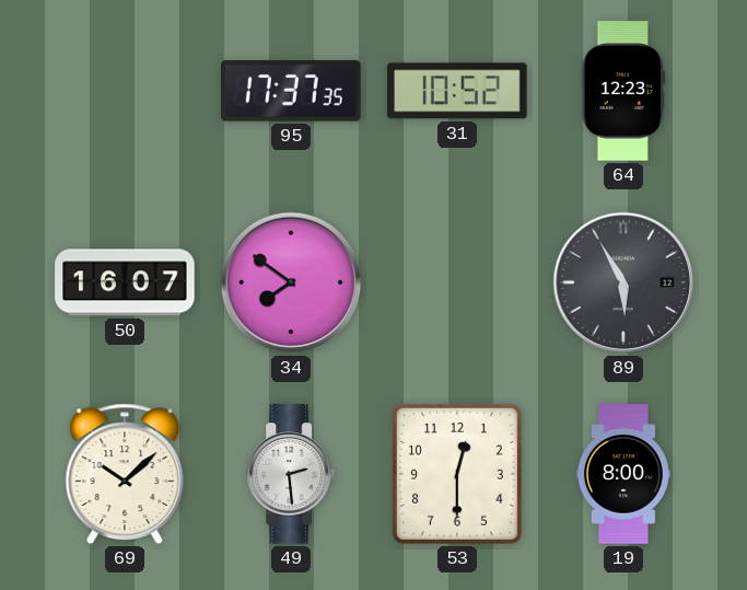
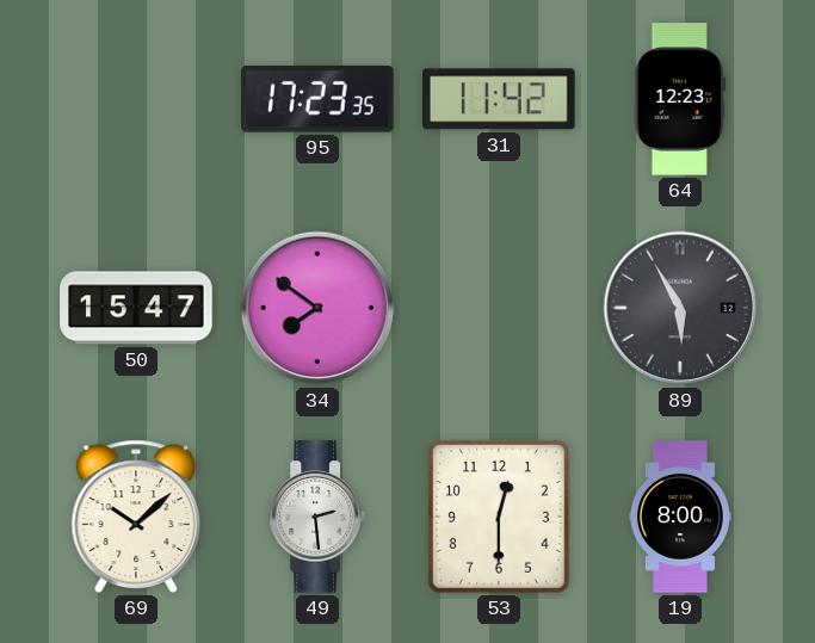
95: 17:37 -> 17:23 (319, 99)
31: 10:52 -> 11:42 (499, 99)
50: 16:07 -> 15:47 (136, 308)
